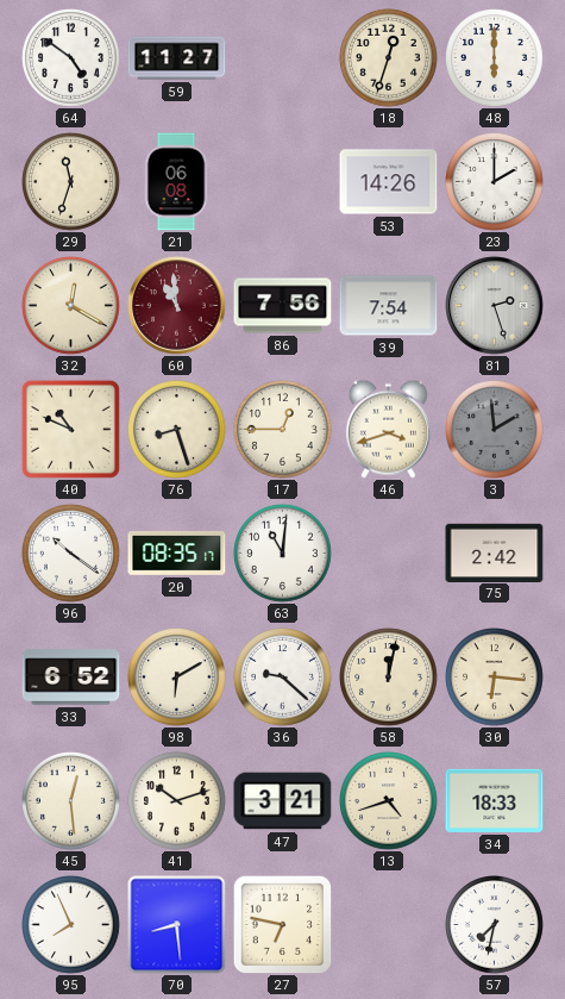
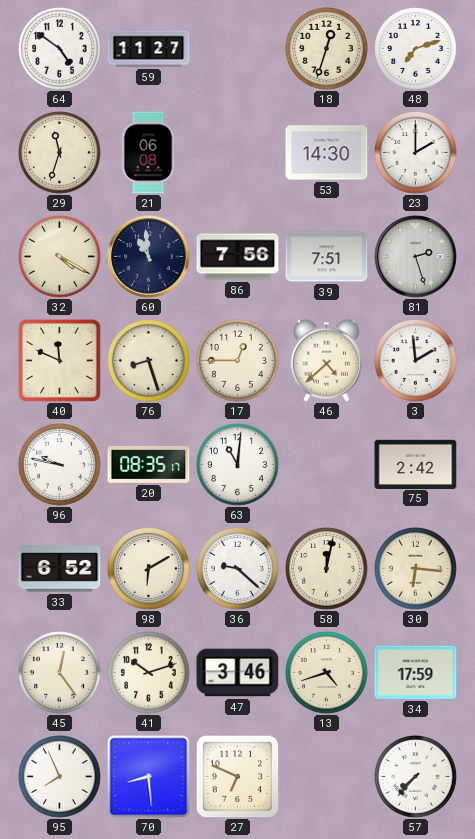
48: 6:00 -> 7:12 (416, 49)
53: 14:26 -> 14:30 (327, 153)
32: 12:20 -> 4:20 (60, 257)
60 dial: burgundy -> navy (149, 257)
39: 7:54 -> 7:51 (327, 257)
40: 10:49 -> 11:49 (59, 360)
46: 3:42 -> 4:38 (326, 360)
3 dial: grey -> white (416, 361)
96: 10:21 -> 9:47 (60, 465)
45: 12:29 -> 12:24 (60, 673)
47: 3:21 -> 3:46 (238, 673)
34: 18:33 -> 17:59 (416, 672)
27: 6:47 -> 6:49 (237, 776)
57: 7:32 -> 7:37 (416, 777)
